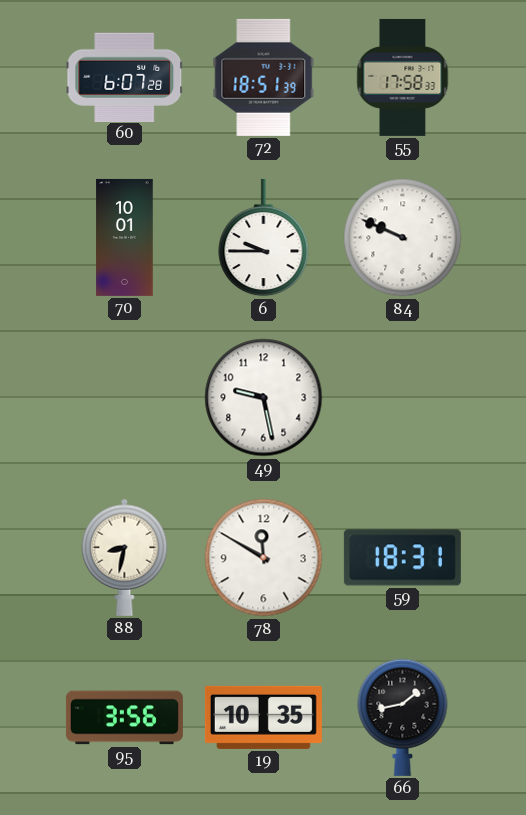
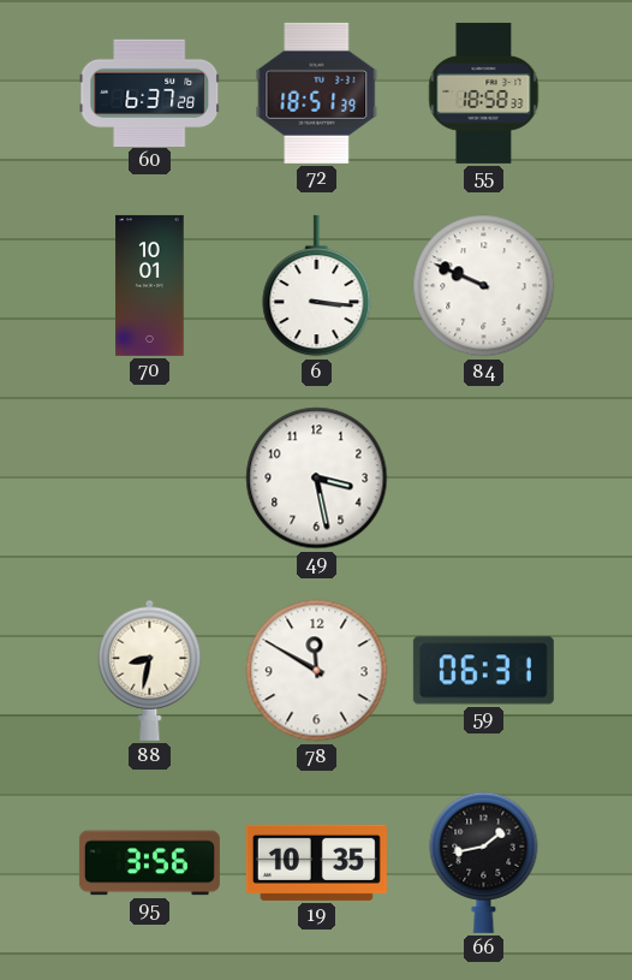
60: 6:07 -> 6:37 (150, 93)
55: 17:58 -> 18:58 (484, 93)
6: 9:45 -> 3:16 (317, 286)
49: 9:28 -> 3:28 (317, 479)
59: 18:31 -> 06:31 (483, 671)
